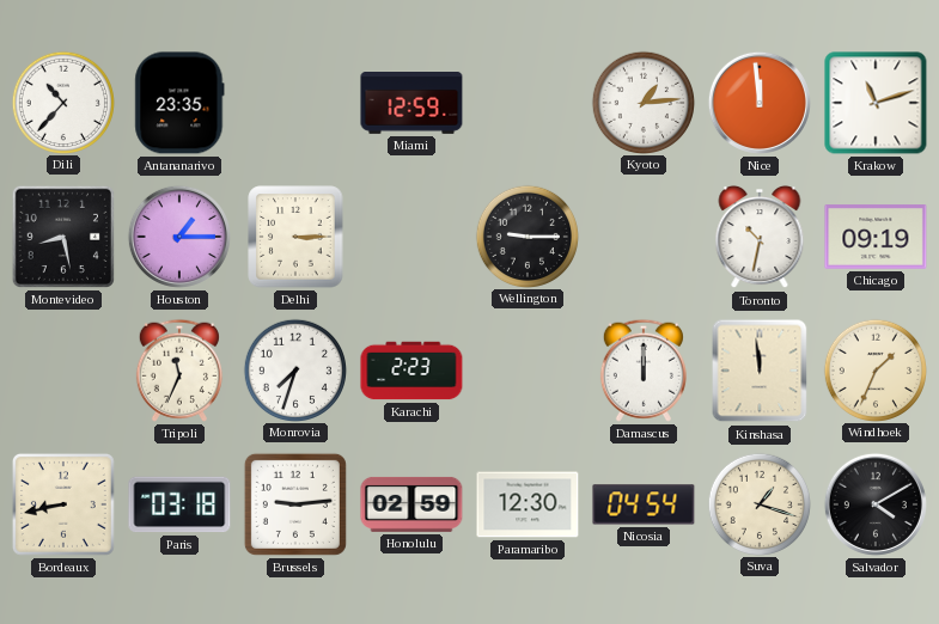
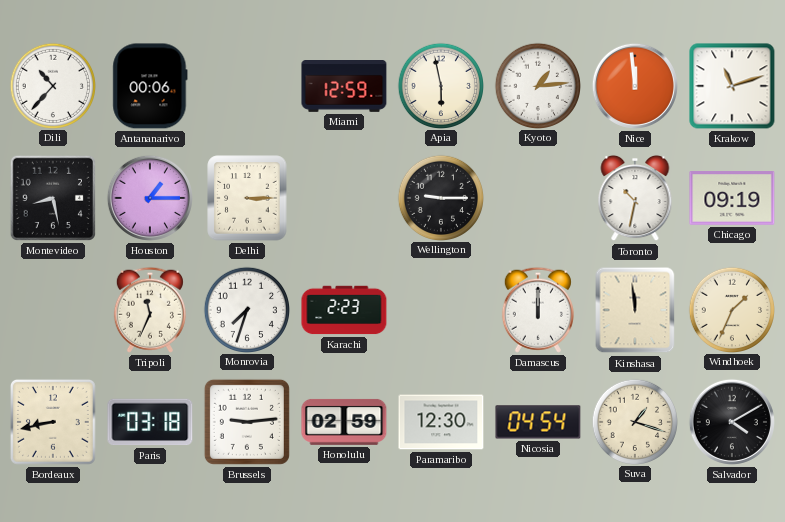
Antananarivo: 23:35 -> 00:06 (150, 86)
Apia: none -> 5:58 (440, 85)
